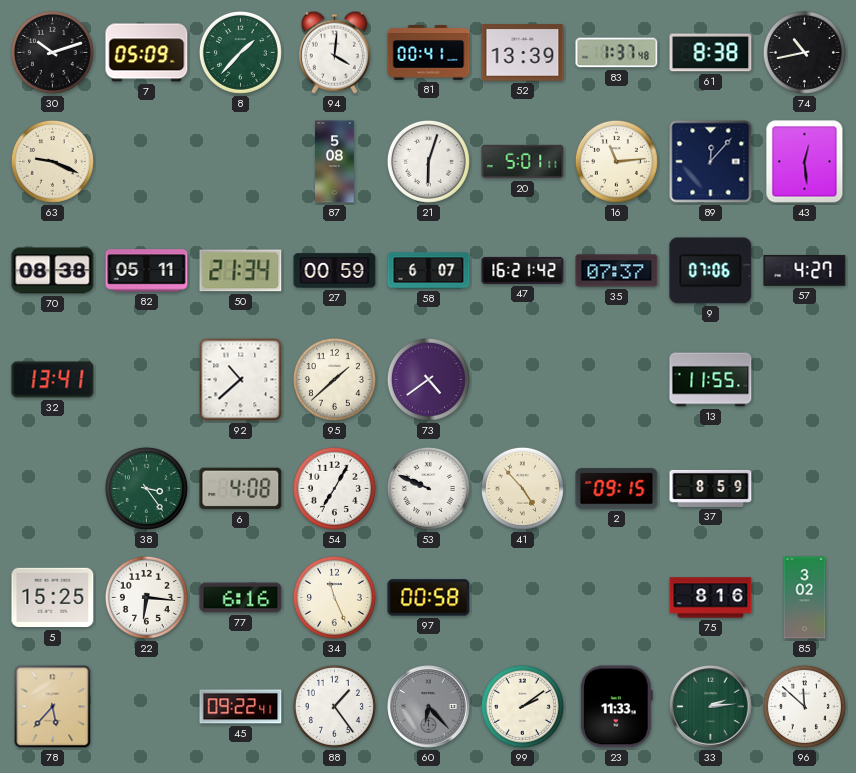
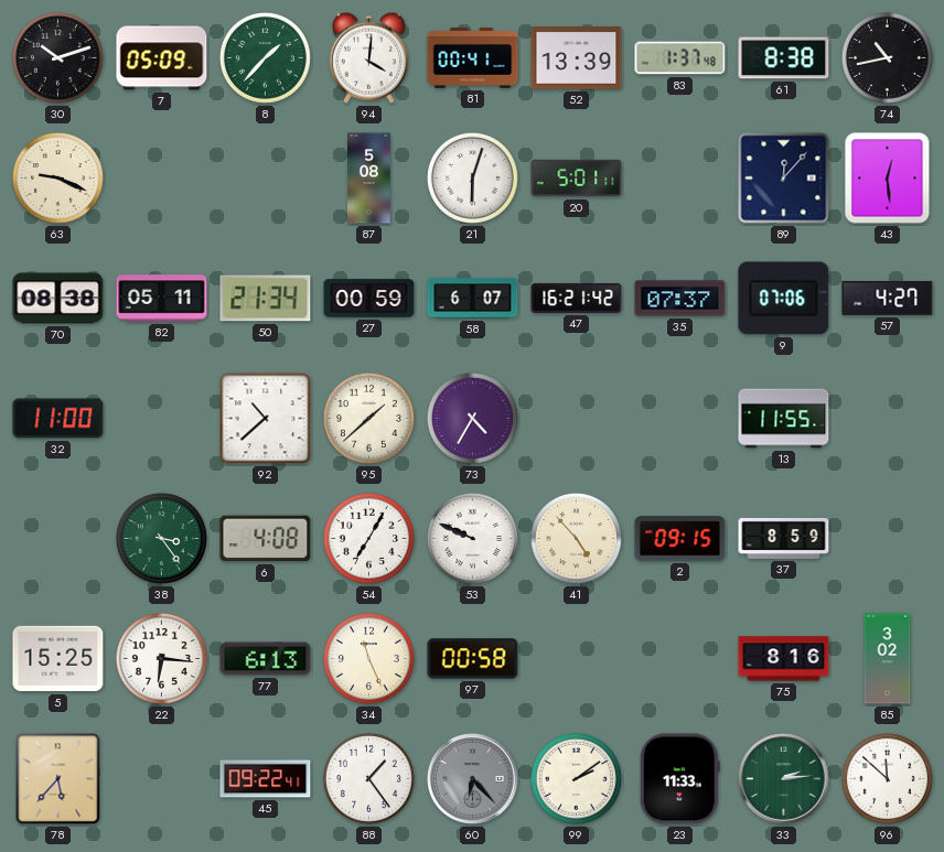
16: 11:14 -> none (616, 161)
32: 13:41 -> 11:00 (58, 419)
73: 4:39 -> 4:35 (472, 418)
77: 6:16 -> 6:13 (266, 659)
